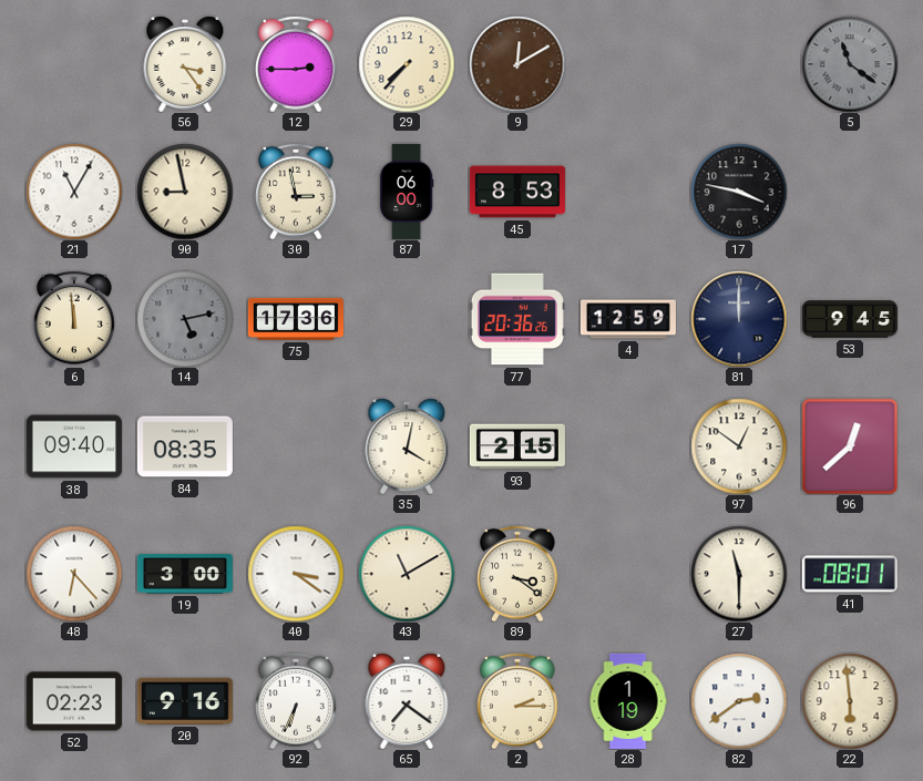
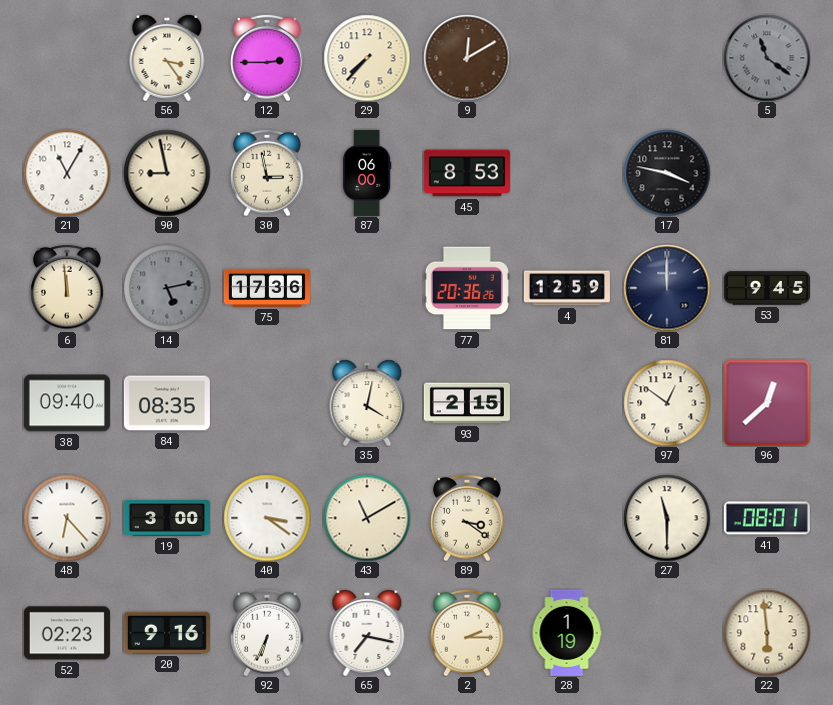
65: 7:21 -> 7:17 (367, 633)
82: 2:39 -> none (739, 701)
